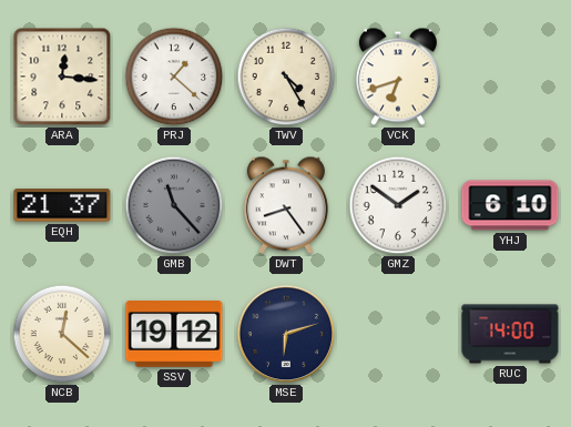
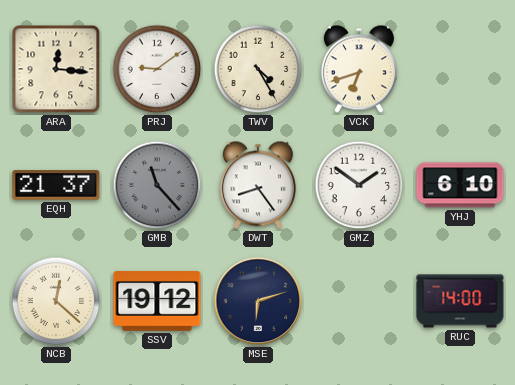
PRJ: 1:22 -> 9:09 (157, 69)
